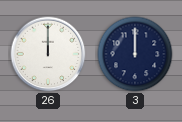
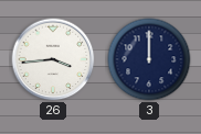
26: 12:00 -> 3:44 (53, 59)
